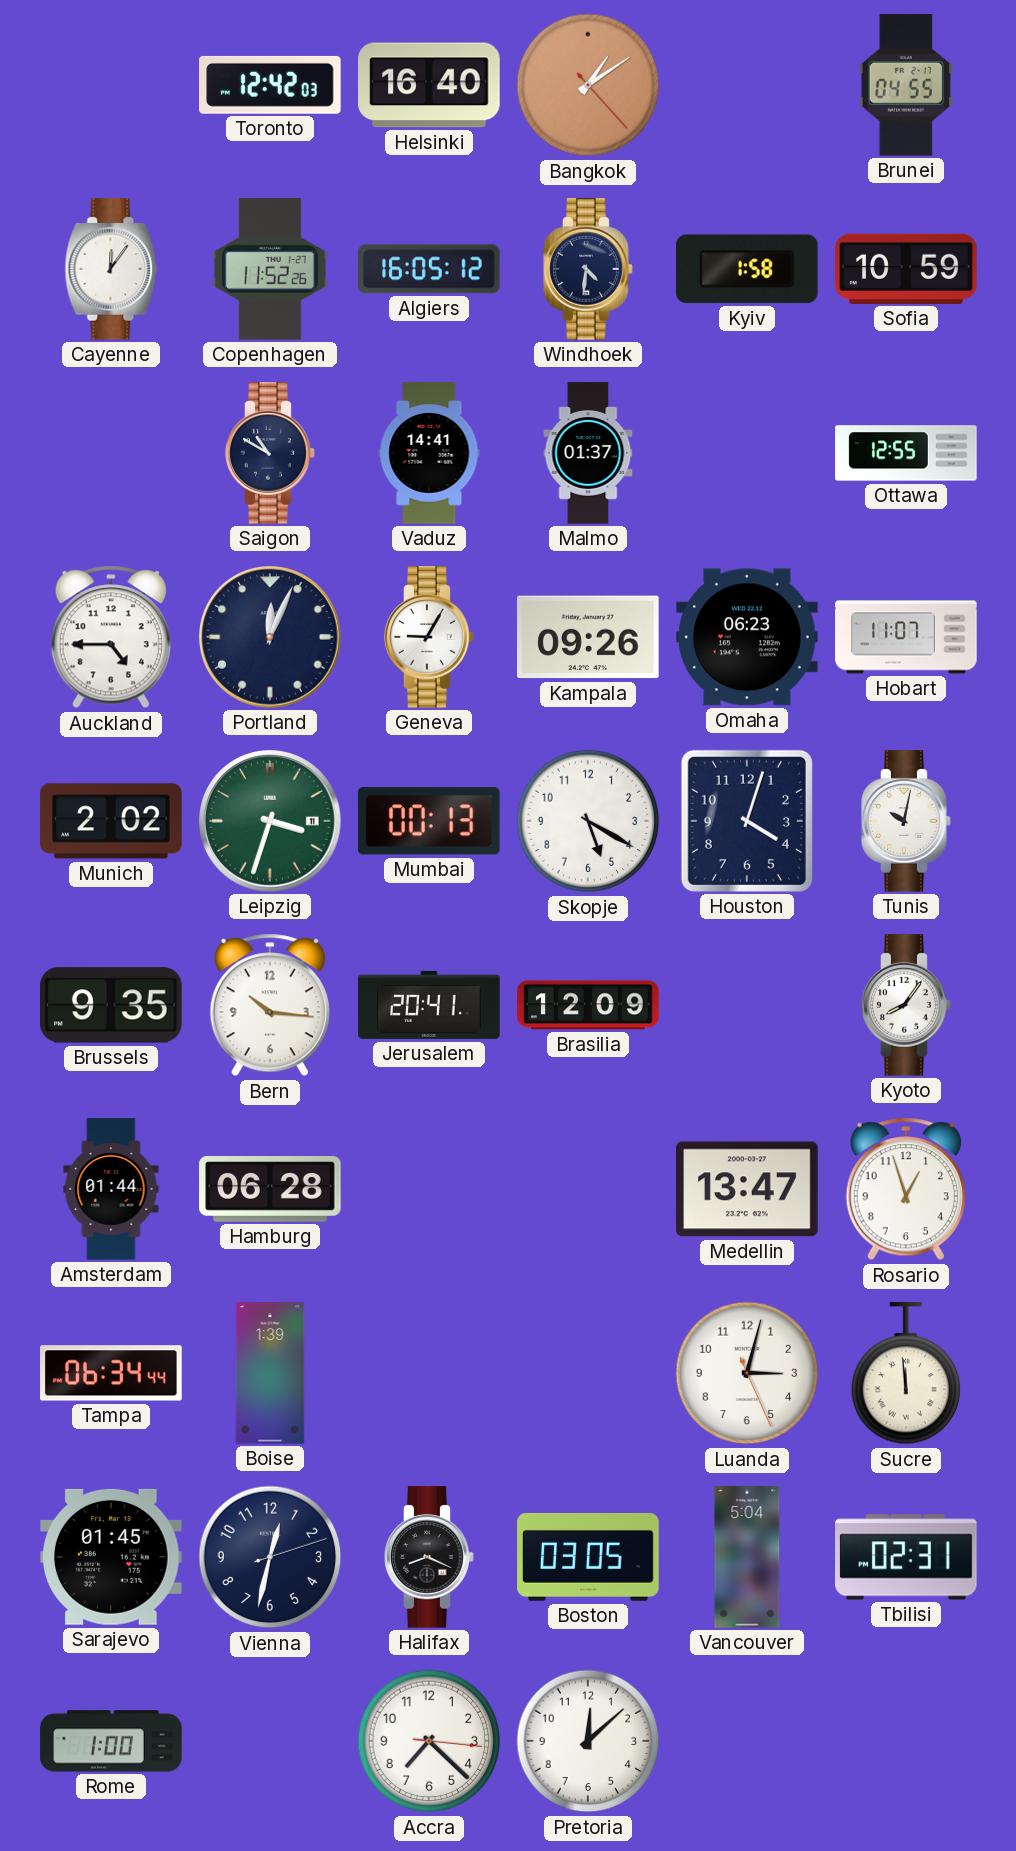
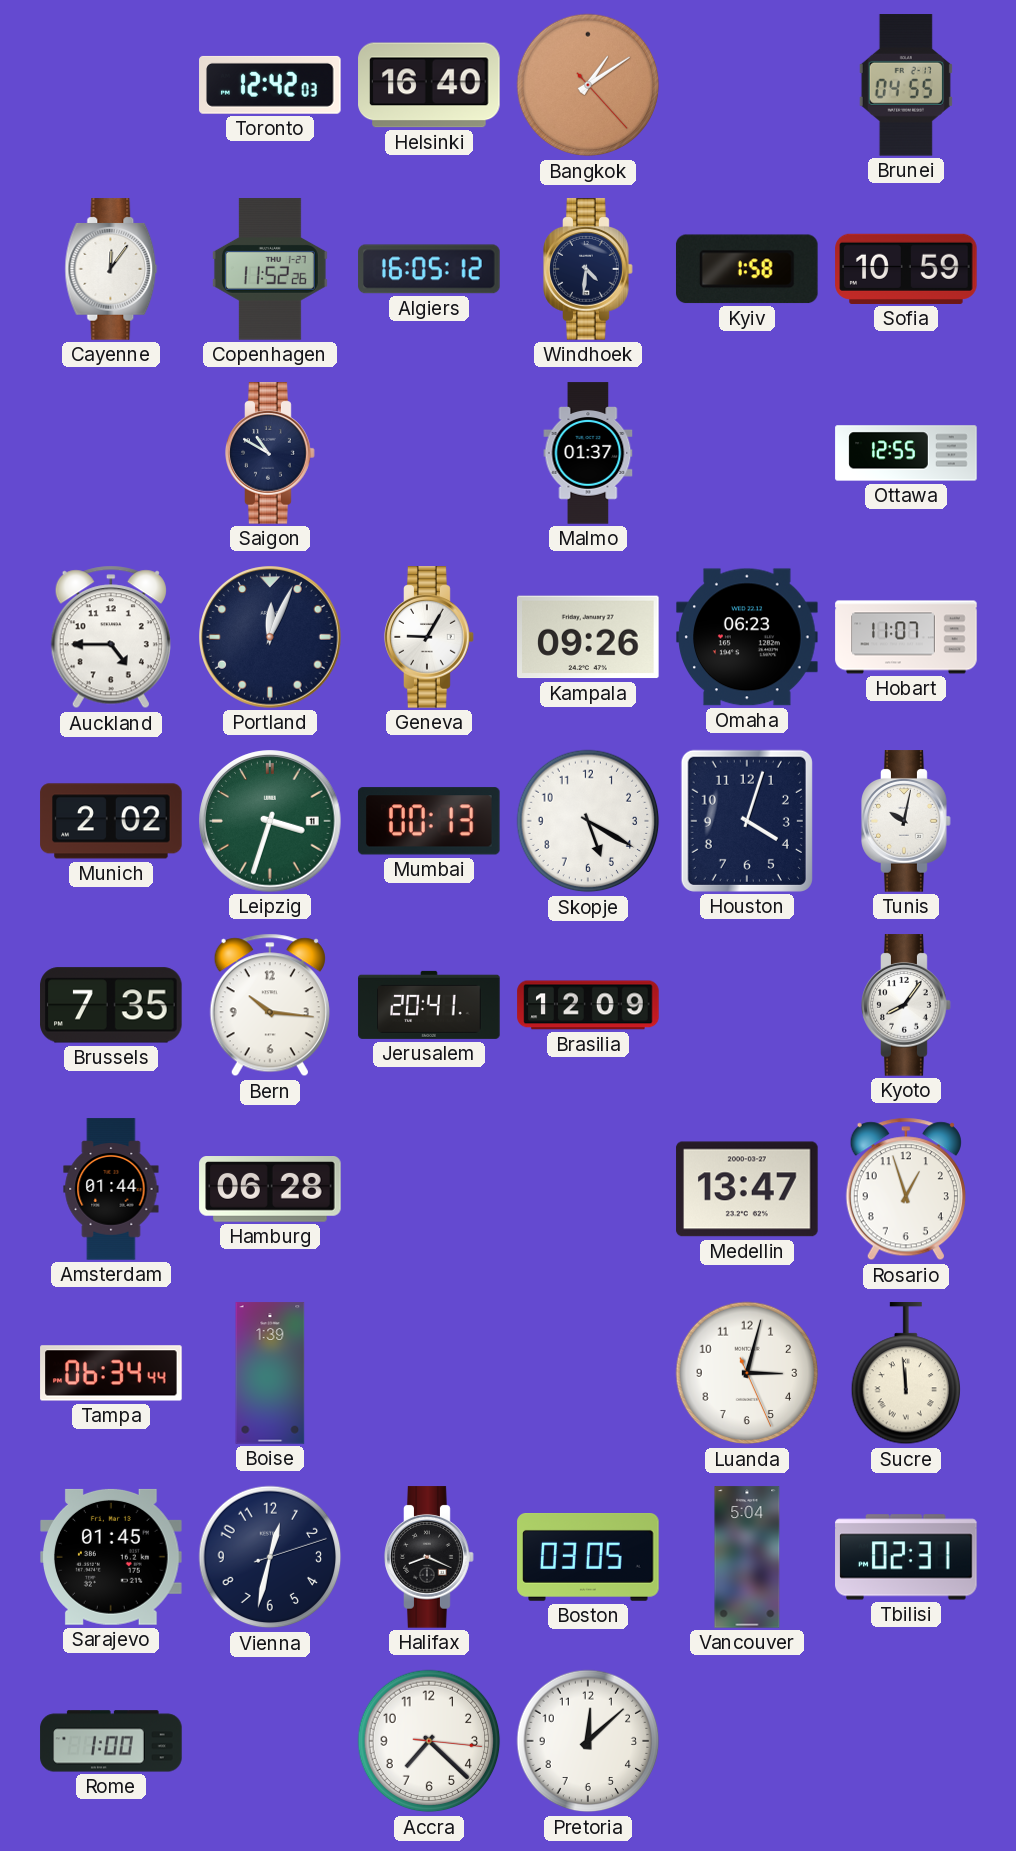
Vaduz: 14:41 -> none (429, 453)
Brussels: 9:35 -> 7:35 (111, 1005)
